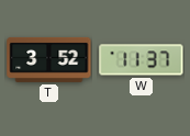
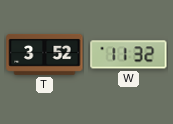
W: 11:37 -> 11:32 (129, 55)
